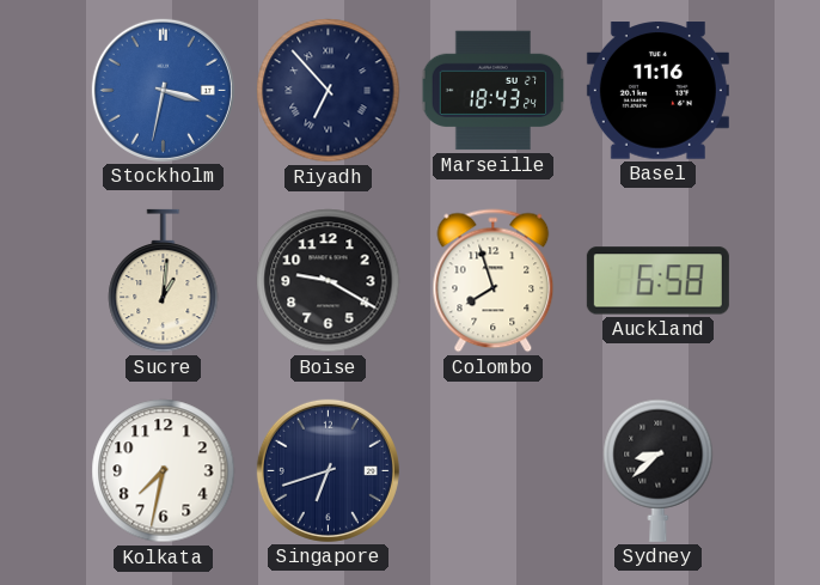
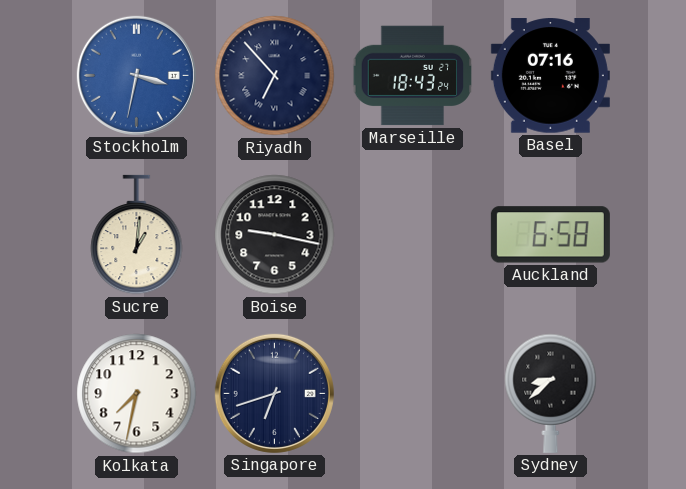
Basel: 11:16 -> 07:16 (550, 76)
Boise: 9:20 -> 9:17 (275, 235)
Colombo: 7:57 -> none (494, 281)
